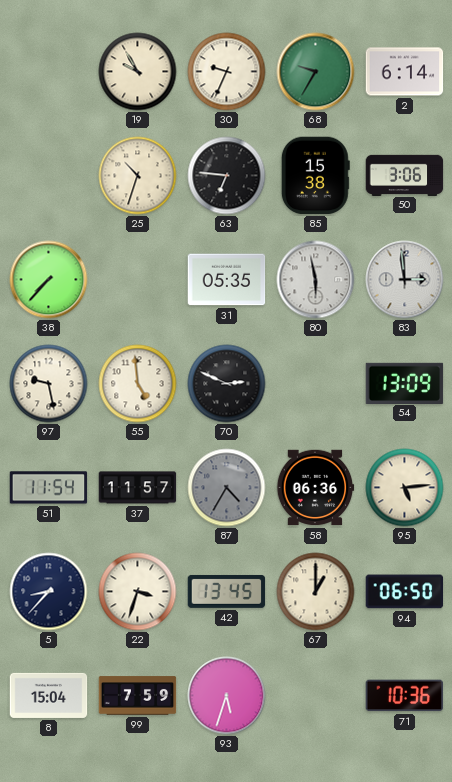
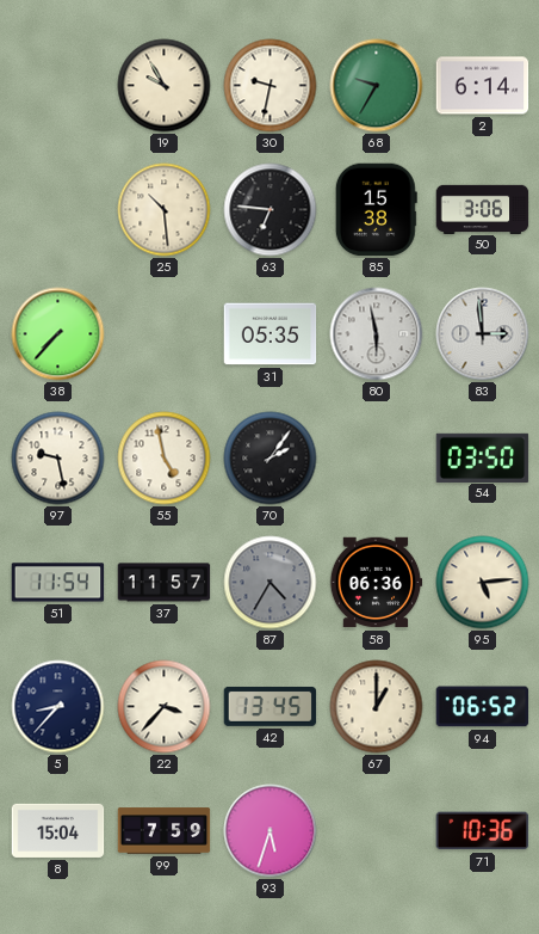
30: 9:34 -> 9:32 (271, 86)
25: 10:33 -> 10:29 (165, 210)
55: 4:59 -> 4:58 (165, 459)
70: 2:49 -> 2:06 (271, 459)
54: 13:09 -> 03:50 (483, 457)
22: 3:33 -> 3:37 (165, 707)
94: 06:50 -> 06:52 (483, 707)
